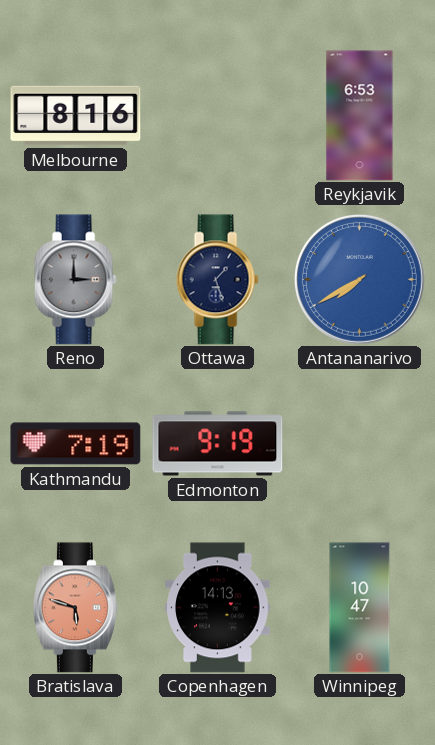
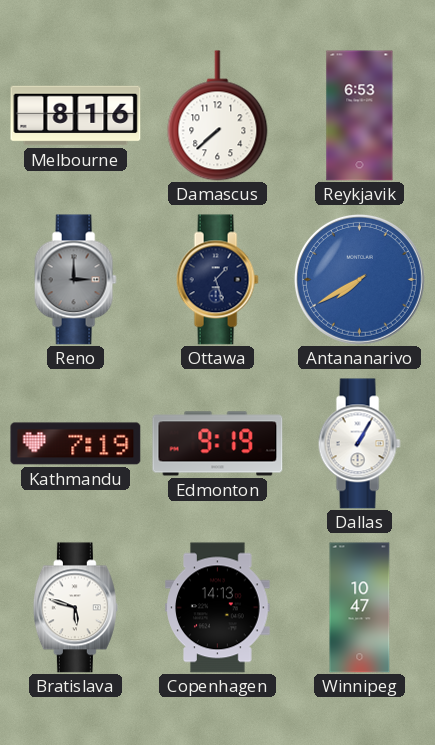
Damascus: none -> 7:38 (218, 116)
Dallas: none -> 1:05 (359, 444)
Bratislava dial: salmon -> white (75, 608)
